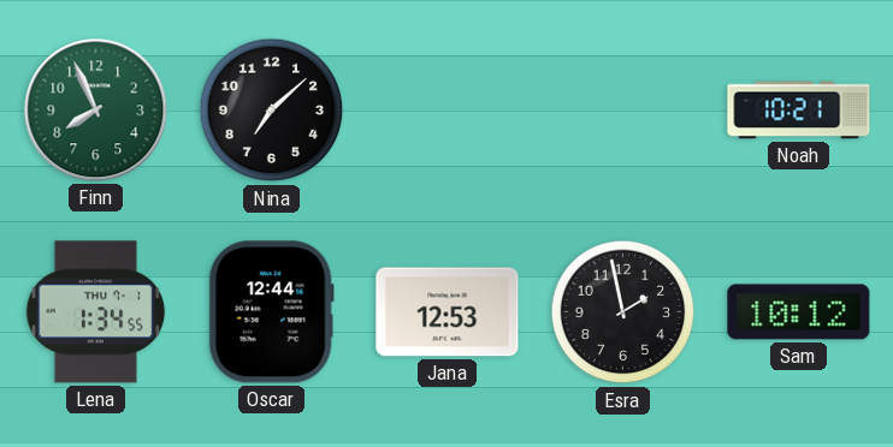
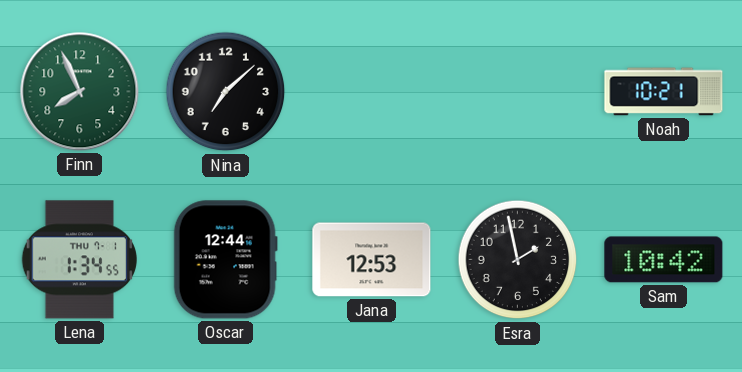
Sam: 10:12 -> 10:42 (664, 260)
